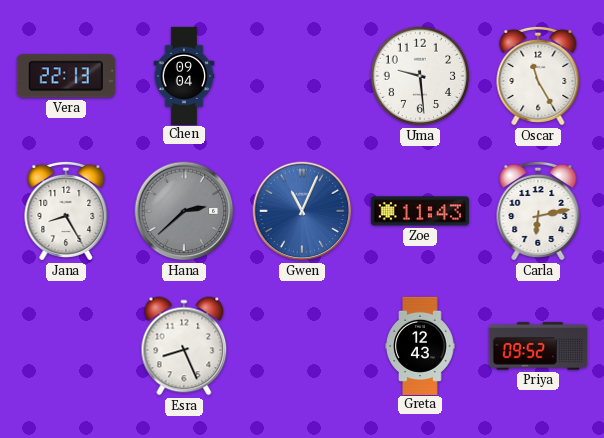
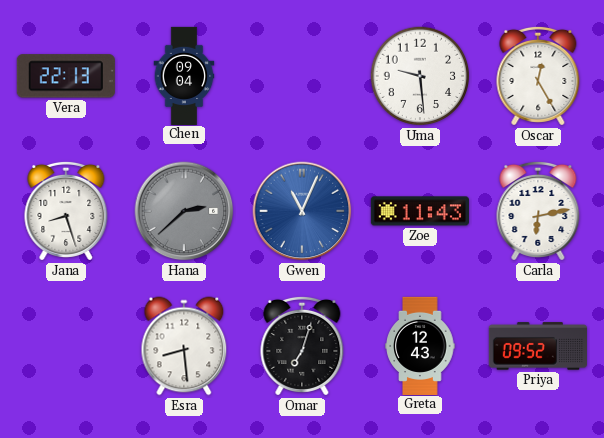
Oscar: 11:25 -> 12:25 (538, 76)
Jana: 8:25 -> 8:27 (66, 211)
Esra: 8:26 -> 8:29 (184, 346)
Omar: none -> 7:03 (302, 346)
